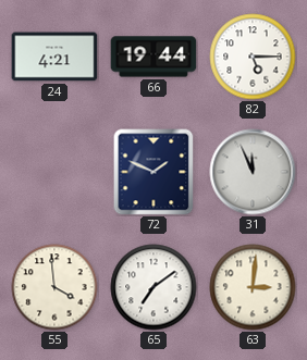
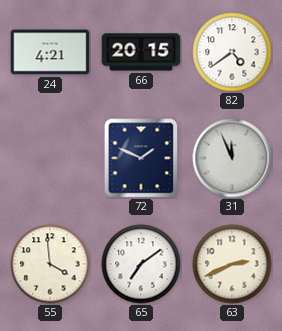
66: 19:44 -> 20:15 (141, 52)
82: 5:15 -> 4:39 (232, 52)
63: 3:01 -> 2:41 (232, 264)
